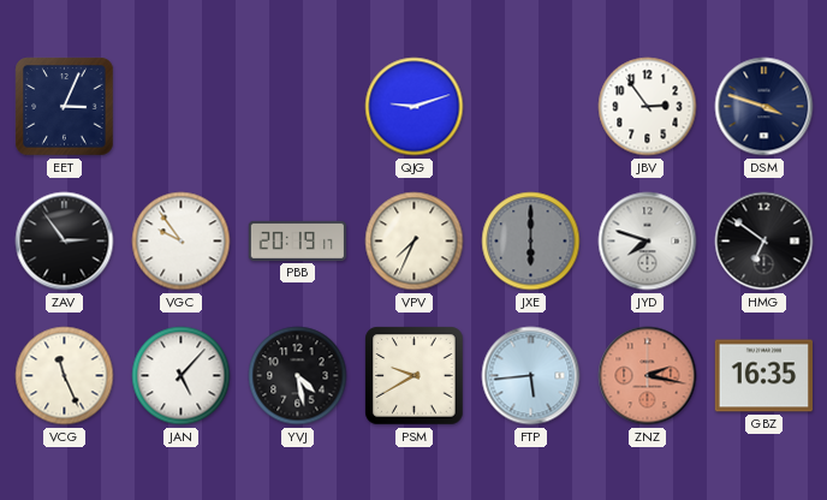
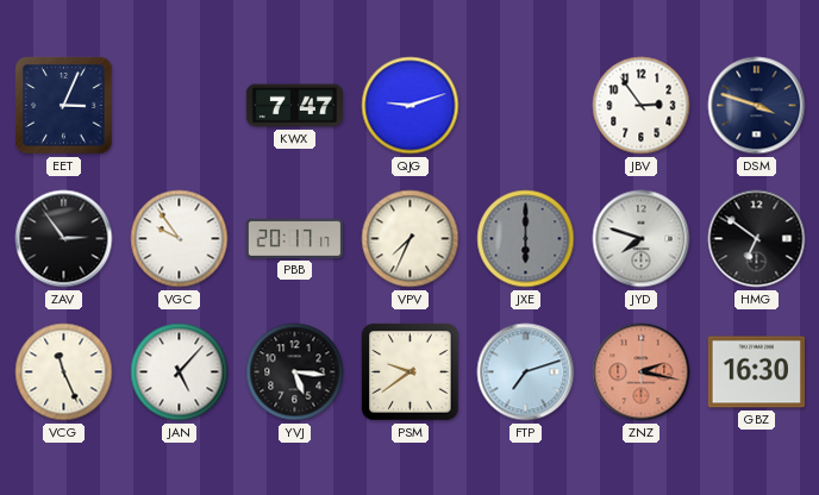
KWX: none -> 7:47 (294, 106)
PBB: 20:19 -> 20:17 (294, 238)
YVJ: 4:28 -> 5:16 (295, 372)
PSM: 9:40 -> 9:39 (411, 372)
FTP: 5:44 -> 7:12 (526, 372)
GBZ: 16:35 -> 16:30 (756, 372)
